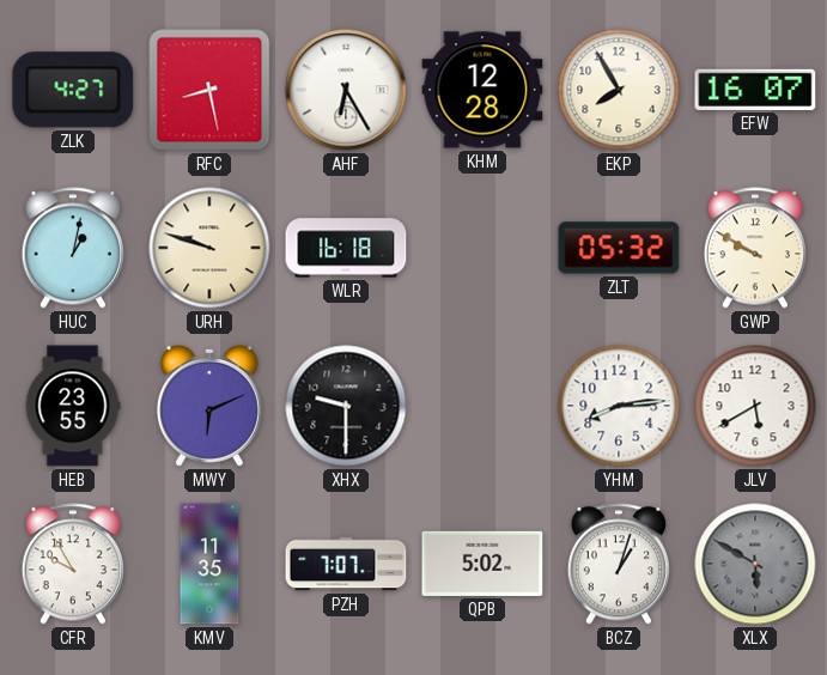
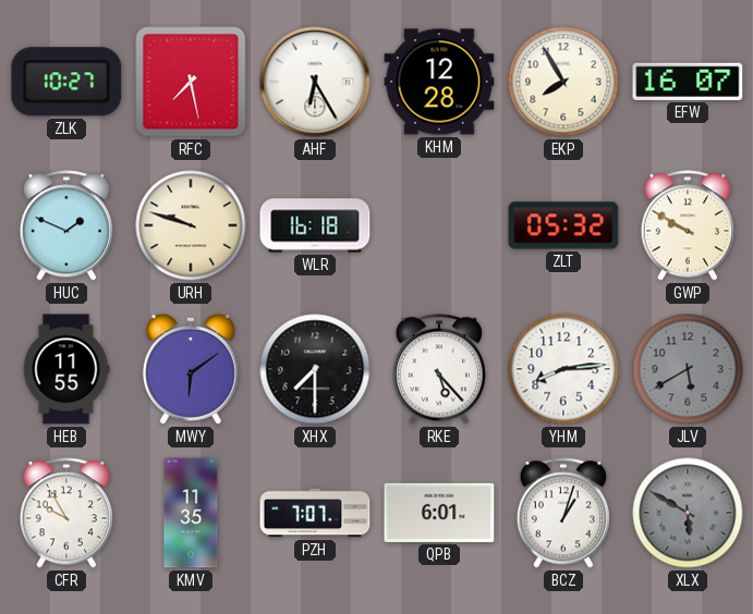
ZLK: 4:27 -> 10:27 (66, 82)
RFC: 8:28 -> 7:28 (191, 82)
HUC: 1:02 -> 1:49 (66, 225)
HEB: 23:55 -> 11:55 (66, 369)
MWY: 6:11 -> 6:09 (191, 369)
XHX: 9:30 -> 7:30 (315, 369)
RKE: none -> 5:23 (439, 369)
JLV dial: white -> grey (688, 369)
QPB: 5:02 -> 6:01 (439, 513)
